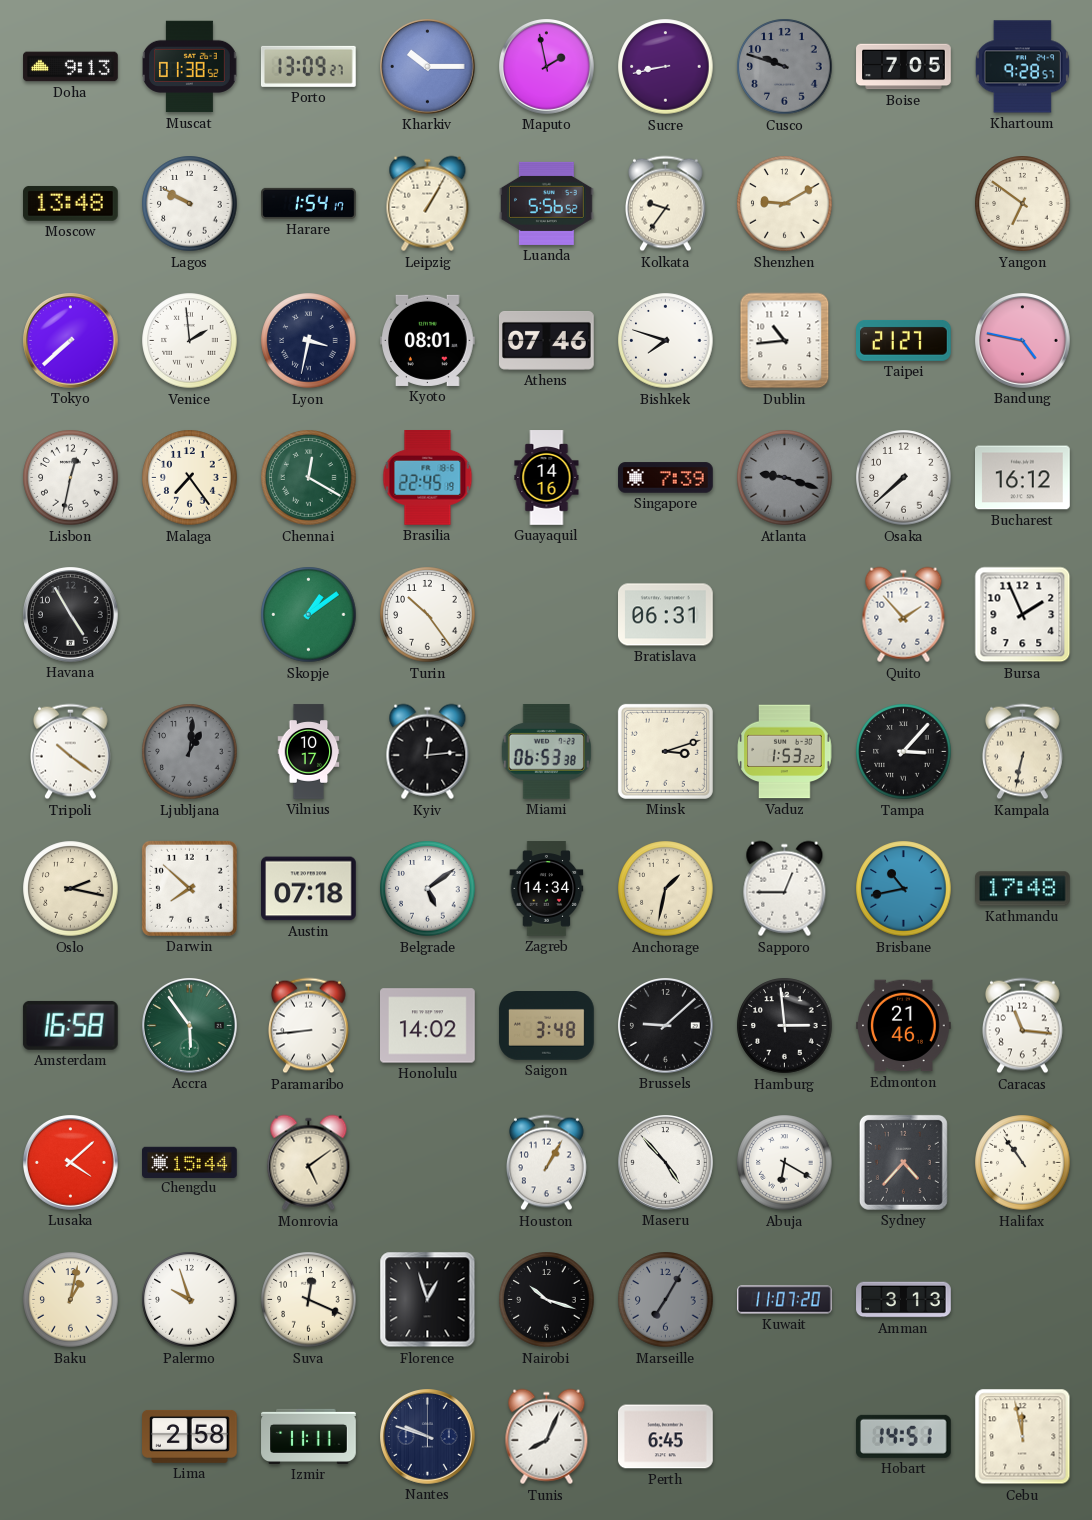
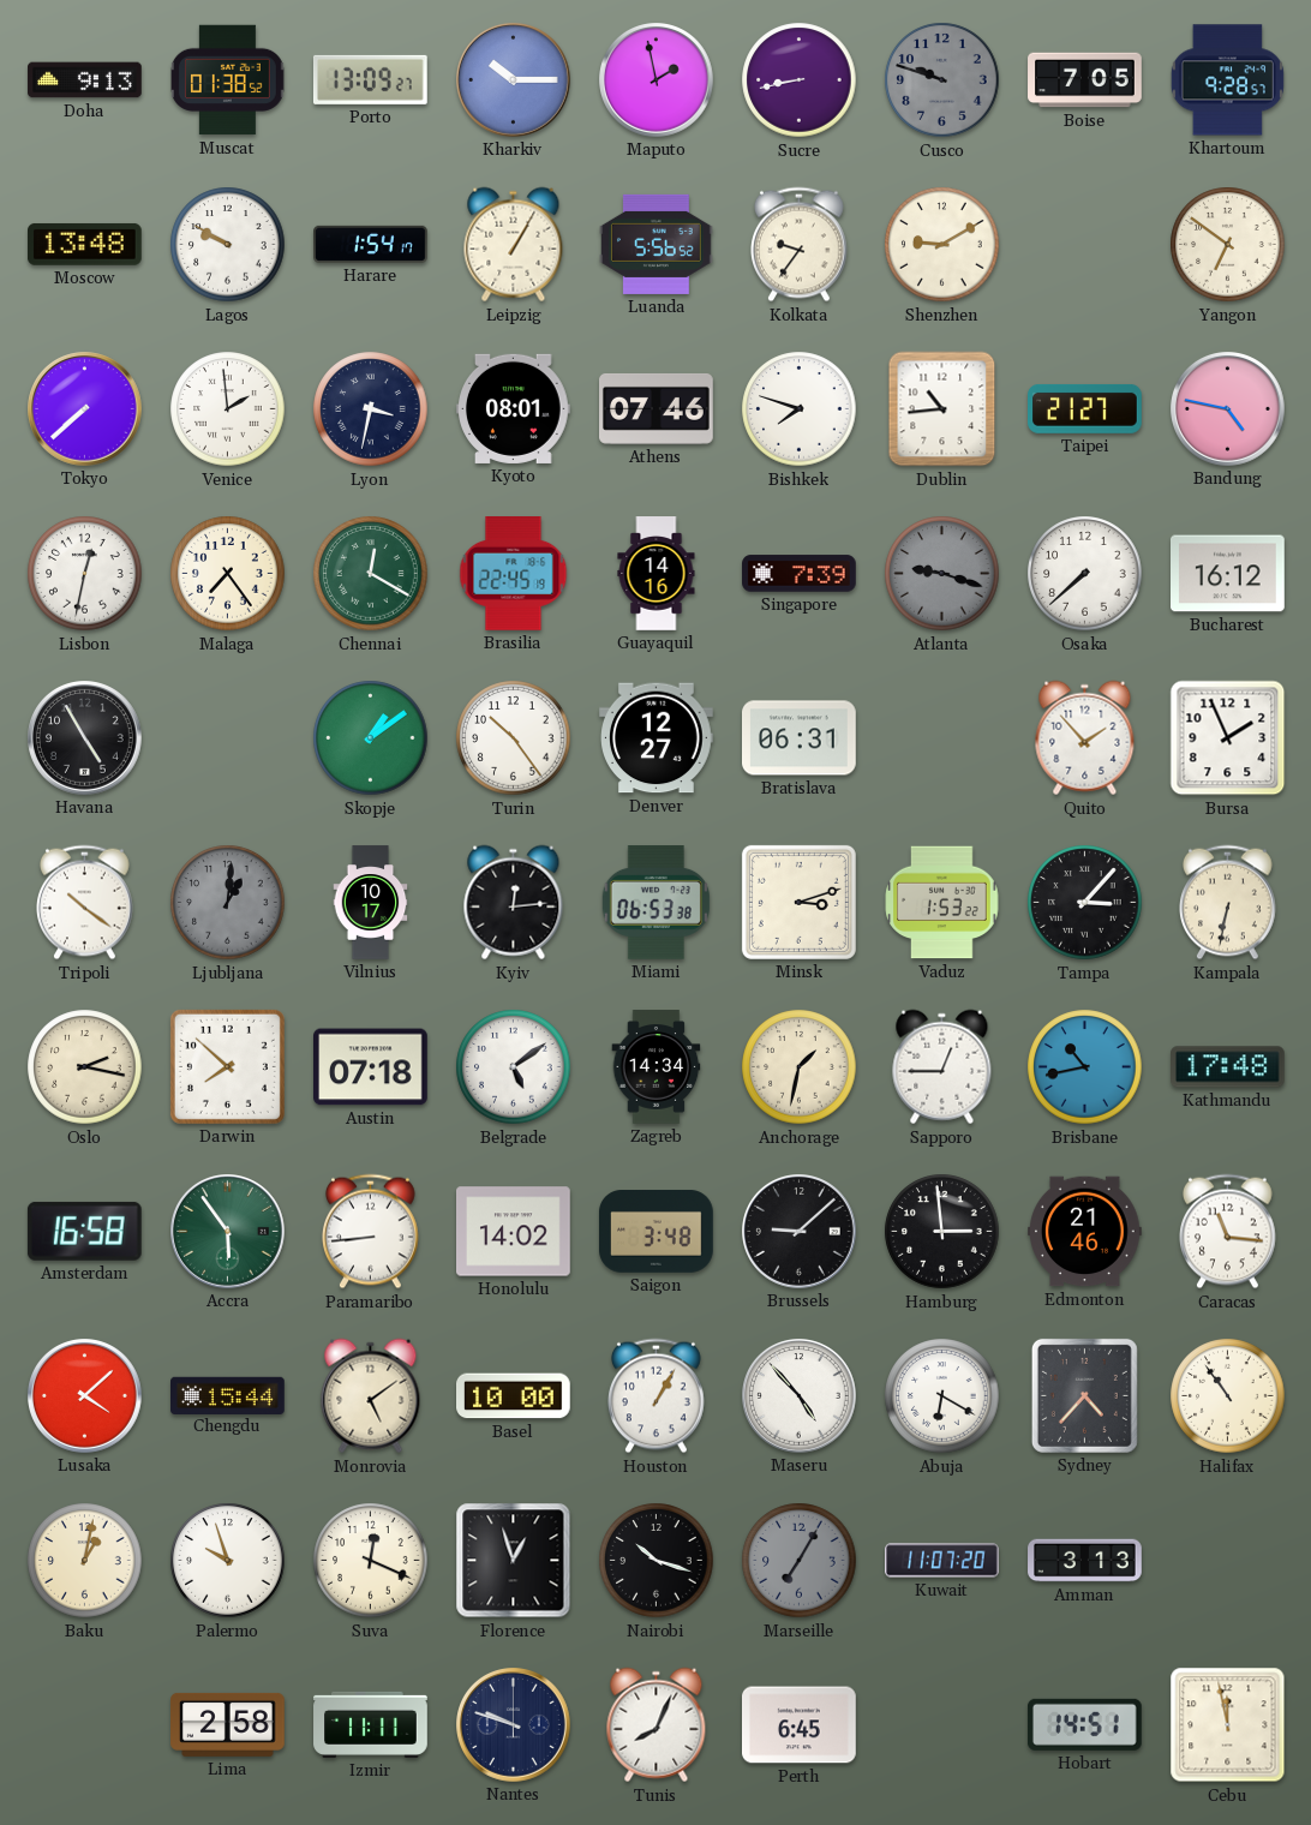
Denver: none -> 12:27 (657, 738)
Basel: none -> 10:00 (514, 1396)
